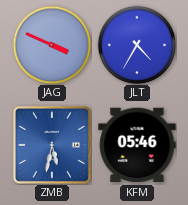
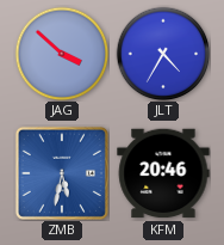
JAG: 3:49 -> 3:52 (62, 54)
KFM: 05:46 -> 20:46 (163, 173)
